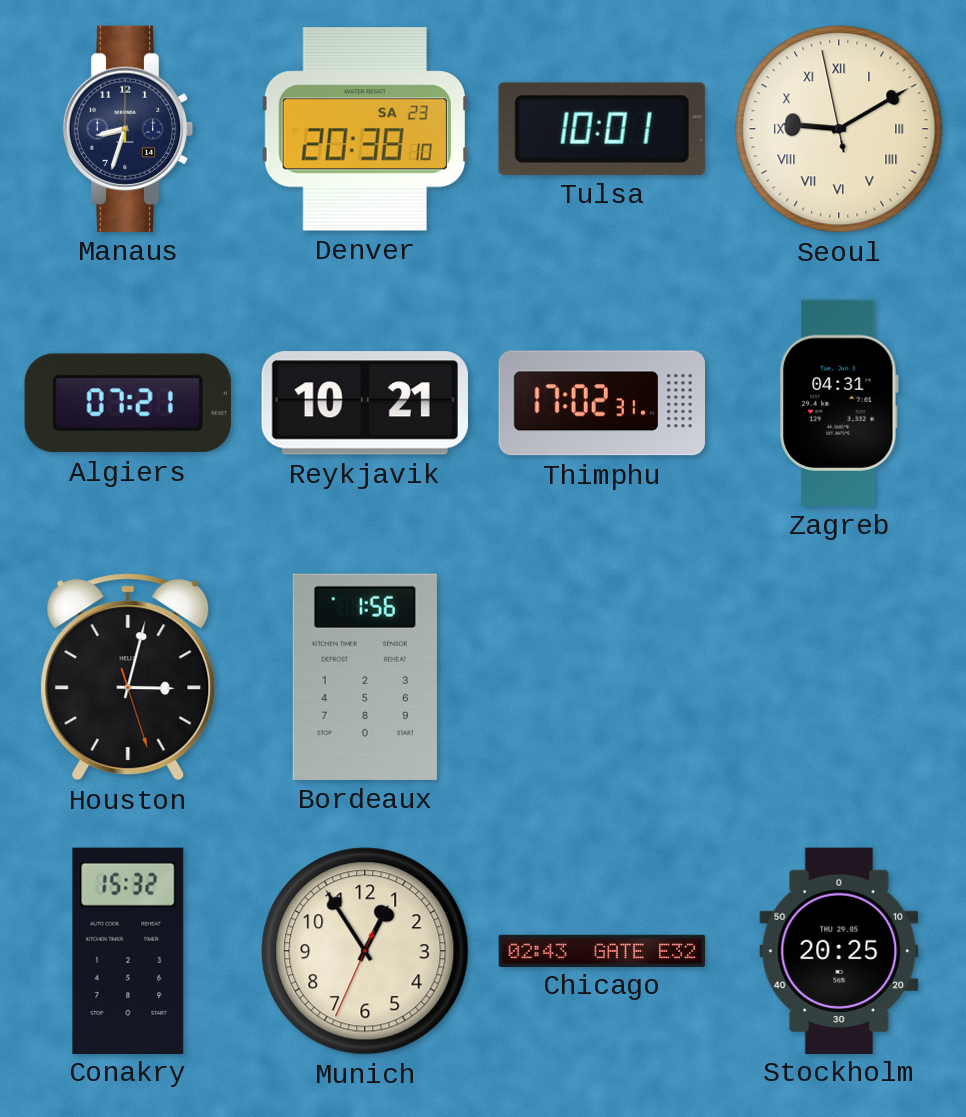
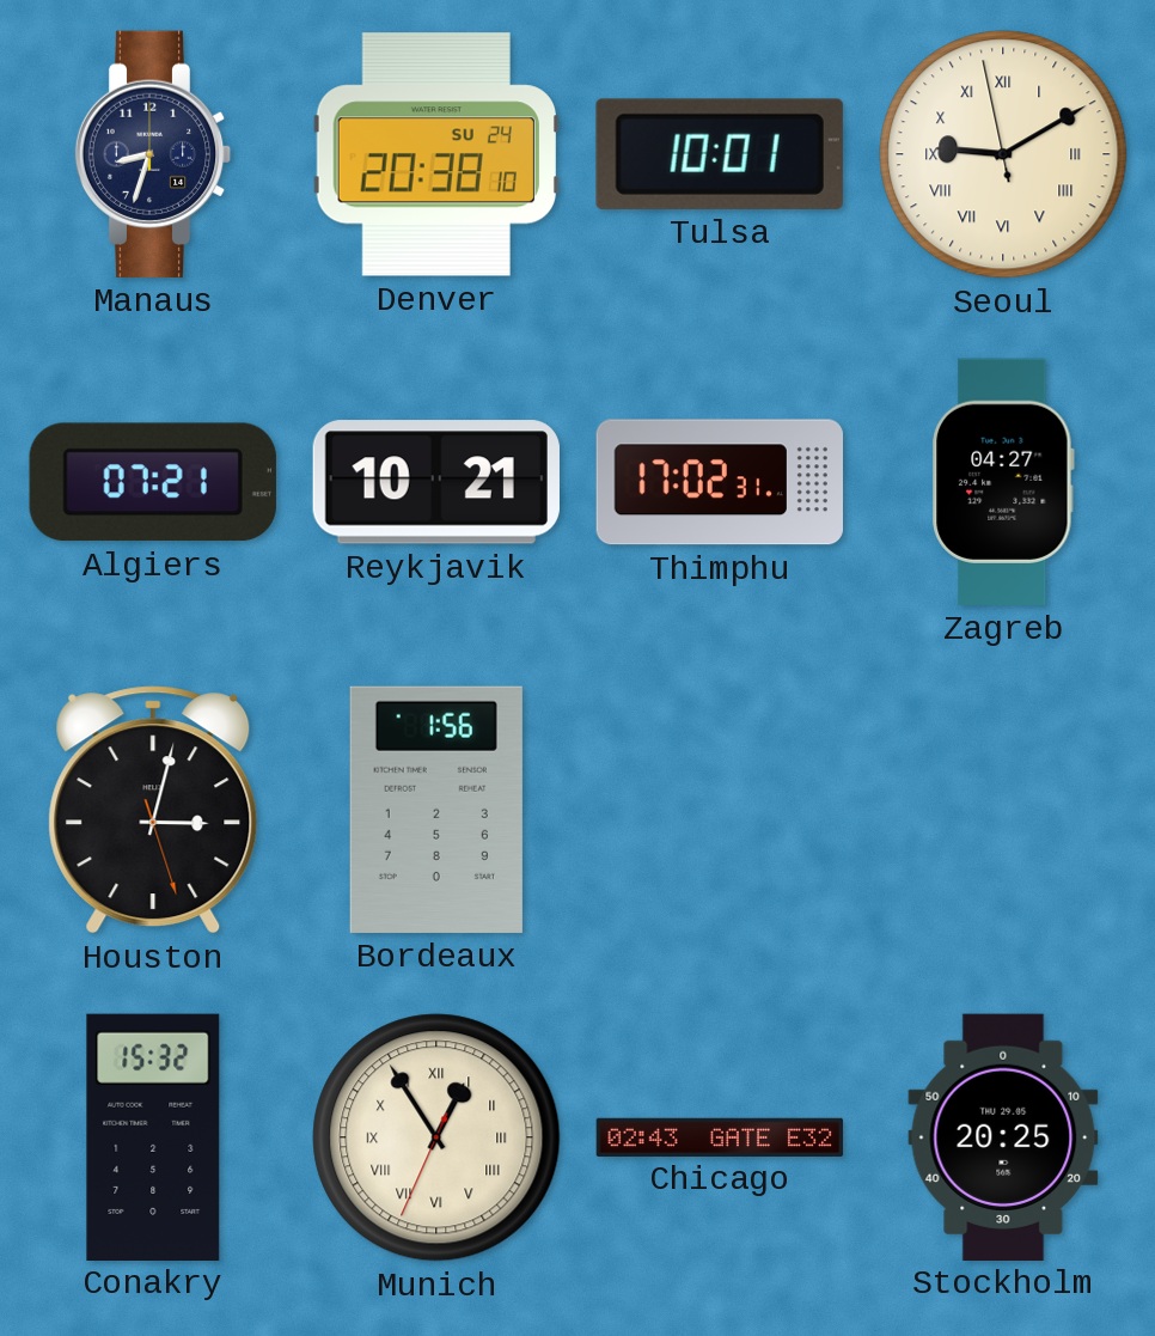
Denver date: SA 23 -> SU 24 (436, 154)
Zagreb: 04:31 -> 04:27 (1003, 482)
Munich numerals: Arabic -> Roman (436, 1137)
